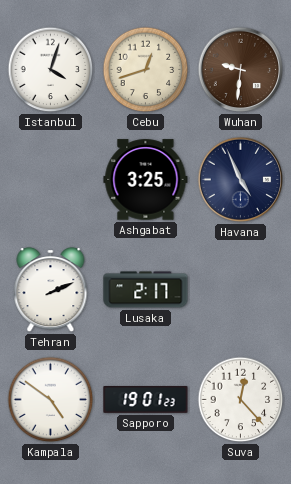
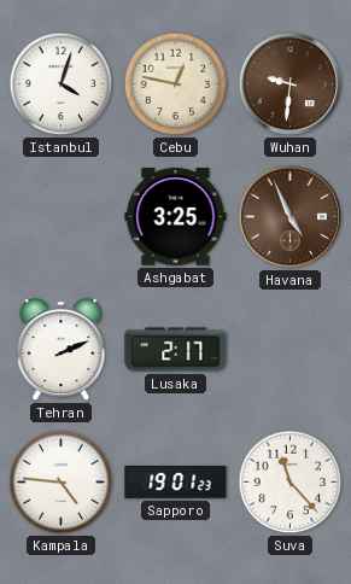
Cebu: 12:42 -> 12:47 (176, 84)
Havana dial: navy -> brown (291, 217)
Kampala: 4:51 -> 4:46 (62, 483)
Suva: 12:23 -> 11:23 (291, 483)
